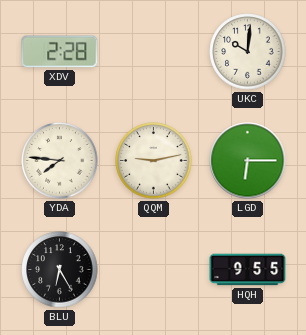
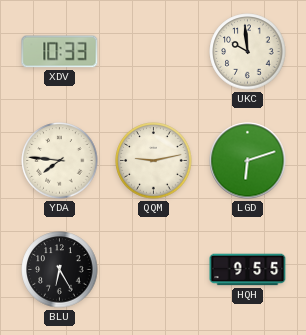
XDV: 2:28 -> 10:33 (60, 52)
UKC: 10:01 -> 9:59 (248, 52)
LGD: 6:15 -> 6:12 (248, 161)
